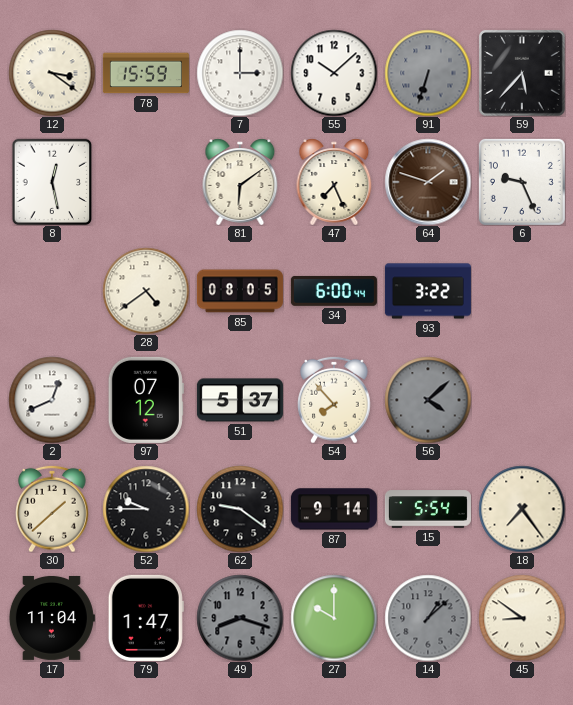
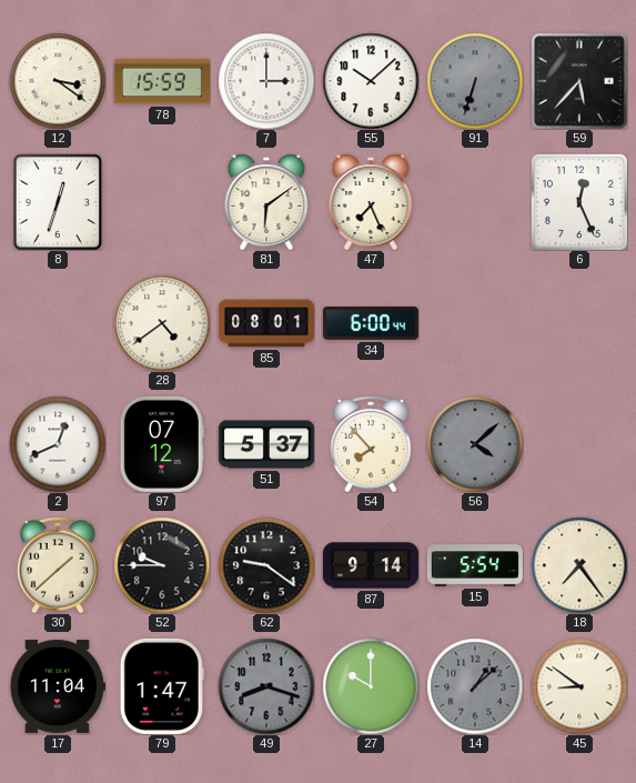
8: 12:28 -> 12:33 (58, 202)
64: 1:48 -> none (428, 182)
6: 9:26 -> 12:26 (579, 202)
85: 08:05 -> 08:01 (266, 323)
93: 3:22 -> none (428, 291)
